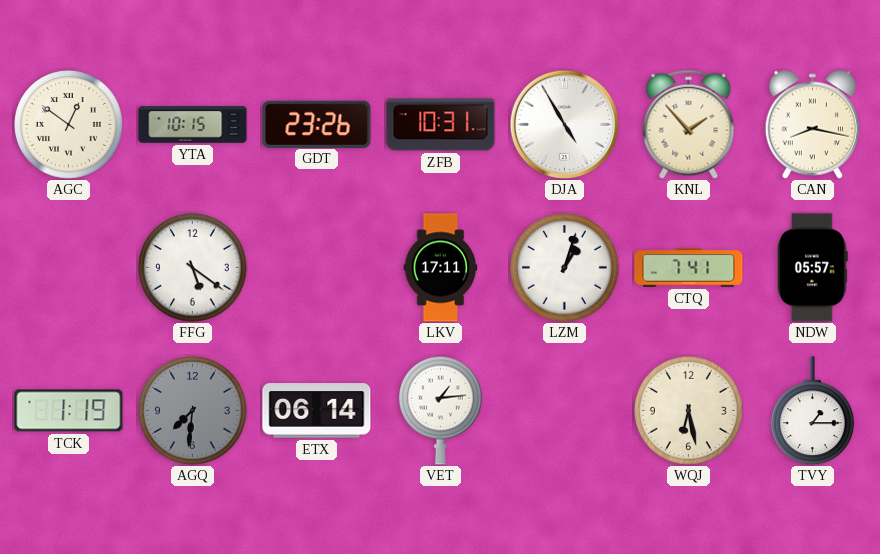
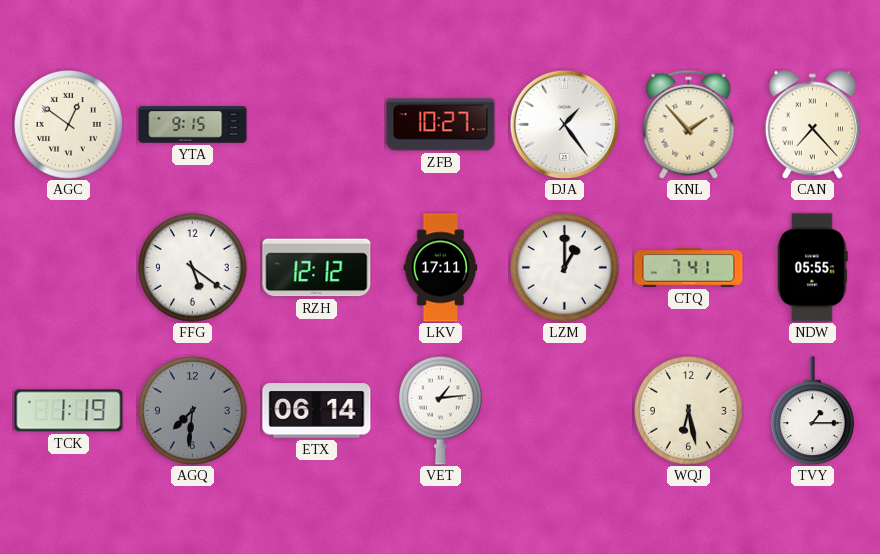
YTA: 10:15 -> 9:15 (193, 125)
GDT: 23:26 -> none (317, 124)
ZFB: 10:31 -> 10:27 (441, 125)
DJA: 4:55 -> 1:24 (564, 124)
CAN: 8:17 -> 7:23 (813, 124)
RZH: none -> 12:12 (317, 268)
LZM: 1:03 -> 1:00 (565, 268)
NDW: 05:57 -> 05:55 (813, 268)
